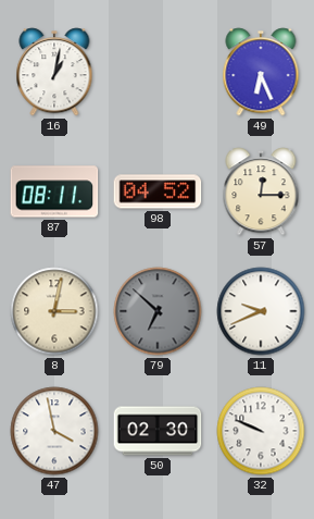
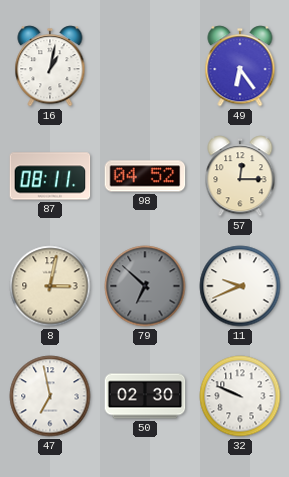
49: 6:26 -> 6:24 (240, 66)
47: 3:58 -> 6:58 (50, 396)
